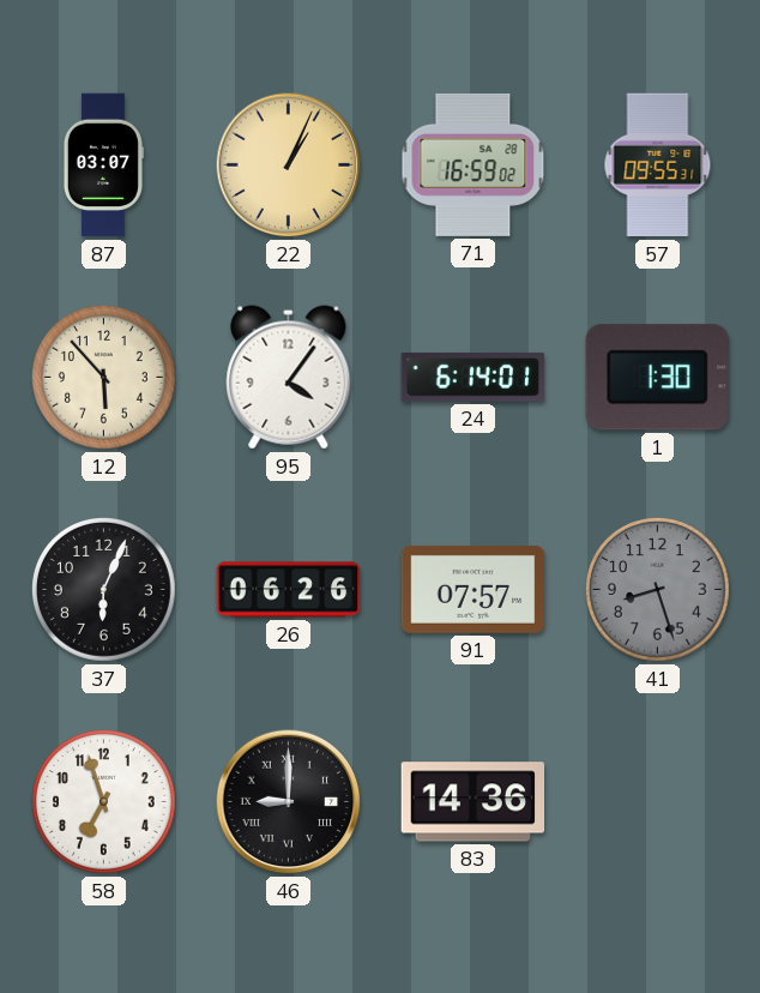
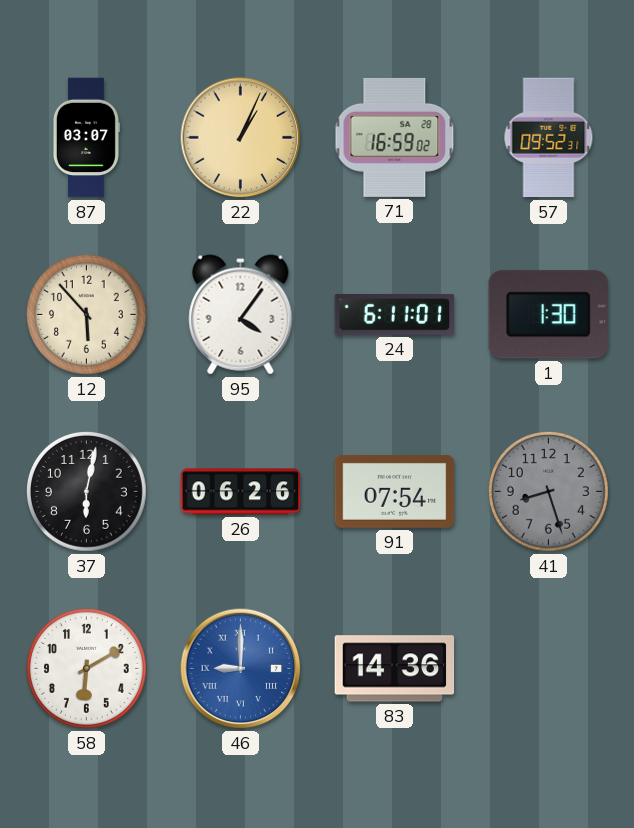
57: 09:55 -> 09:52 (549, 138)
24: 6:14 -> 6:11 (395, 315)
37: 6:04 -> 6:02 (87, 492)
91: 07:57 -> 07:54 (395, 491)
58: 6:57 -> 6:10 (87, 669)
46 dial: black -> blue (241, 669)
